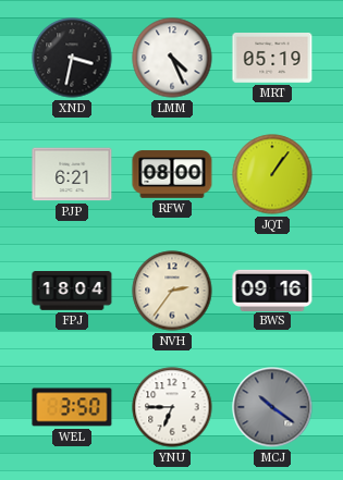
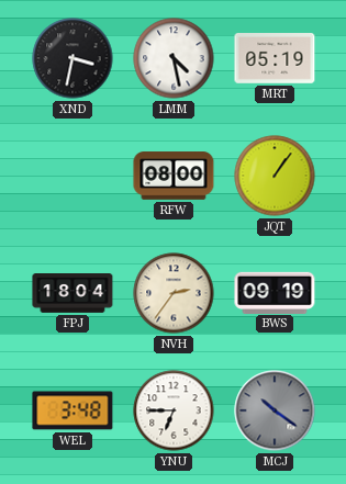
LMM: 4:26 -> 4:28 (174, 58)
PJP: 6:21 -> none (72, 174)
BWS: 09:16 -> 09:19 (275, 292)
WEL: 3:50 -> 3:48 (72, 410)
